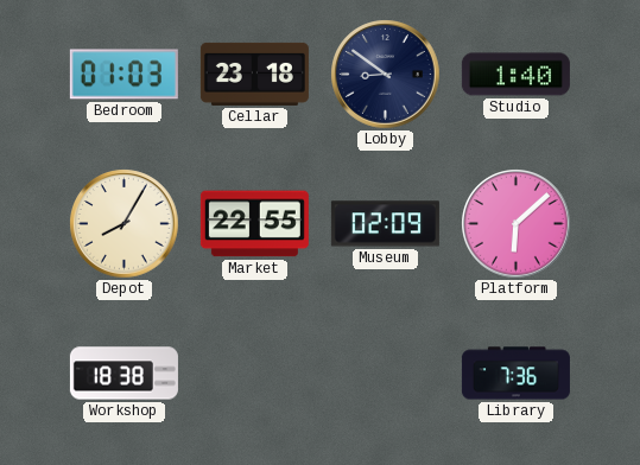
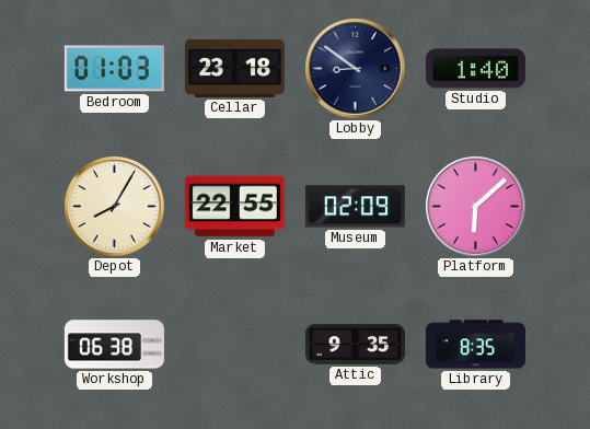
Workshop: 18:38 -> 06:38 (114, 345)
Attic: none -> 9:35 (355, 345)
Library: 7:36 -> 8:35 (475, 345)
